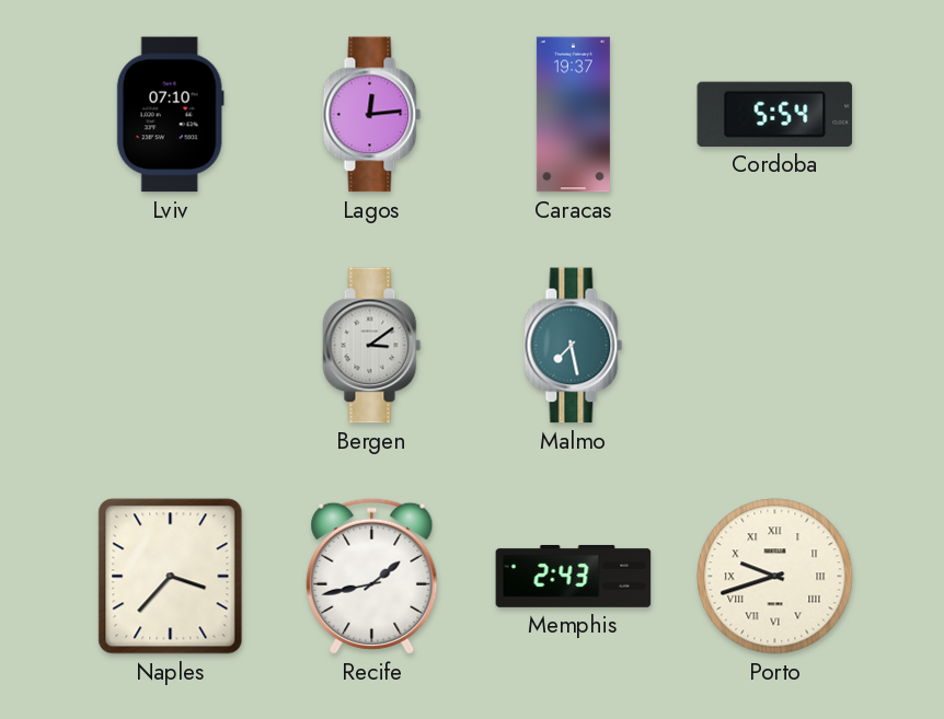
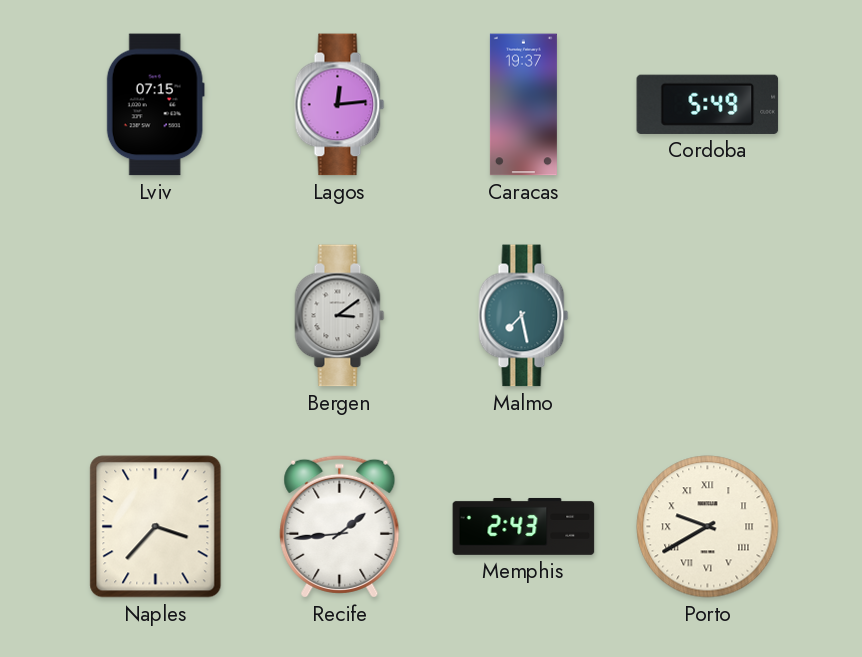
Lviv: 07:10 -> 07:15 (155, 105)
Cordoba: 5:54 -> 5:49 (708, 104)
Recife: 1:43 -> 1:44 (340, 526)
Porto: 9:42 -> 9:40 (708, 527)
